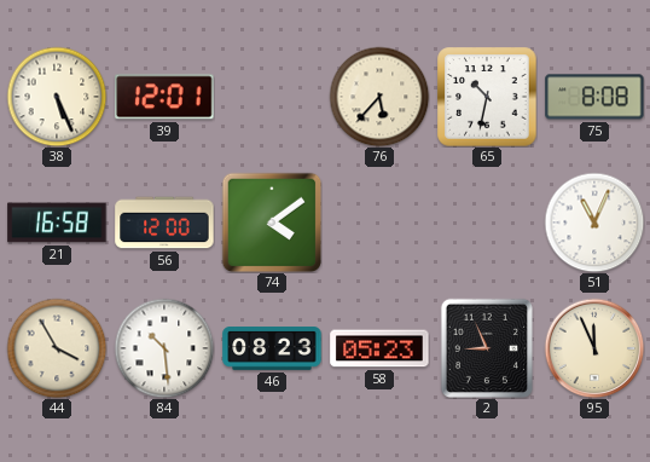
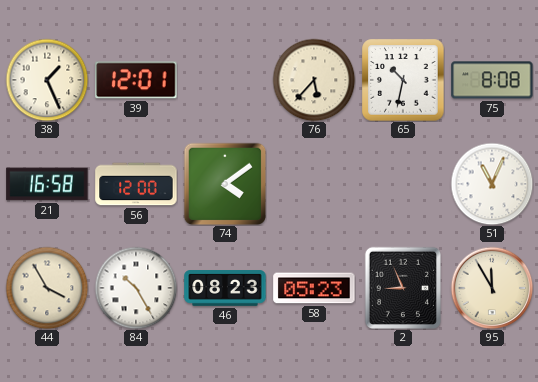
38: 5:26 -> 1:26 (47, 80)
84: 10:29 -> 10:25 (136, 288)
95: 11:56 -> 11:55 (492, 288)
